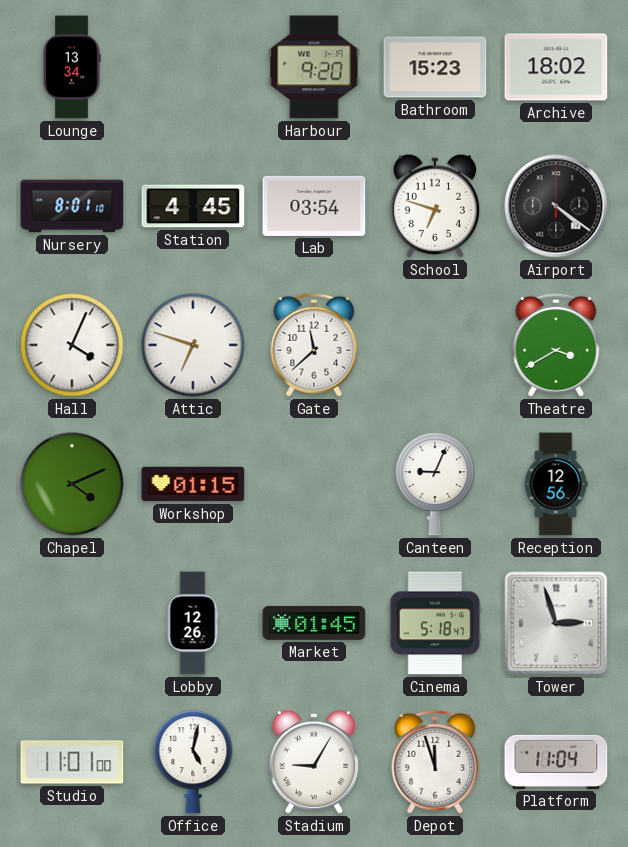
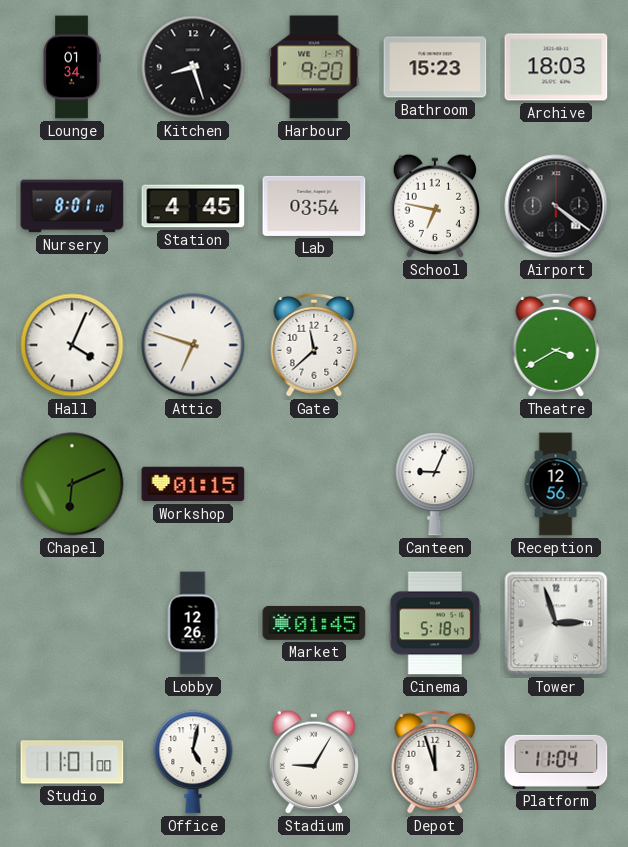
Lounge: 13:34 -> 01:34 (72, 67)
Kitchen: none -> 8:27 (193, 67)
Archive: 18:02 -> 18:03 (556, 67)
School: 6:48 -> 6:47 (435, 206)
Chapel: 4:11 -> 6:11 (72, 484)
